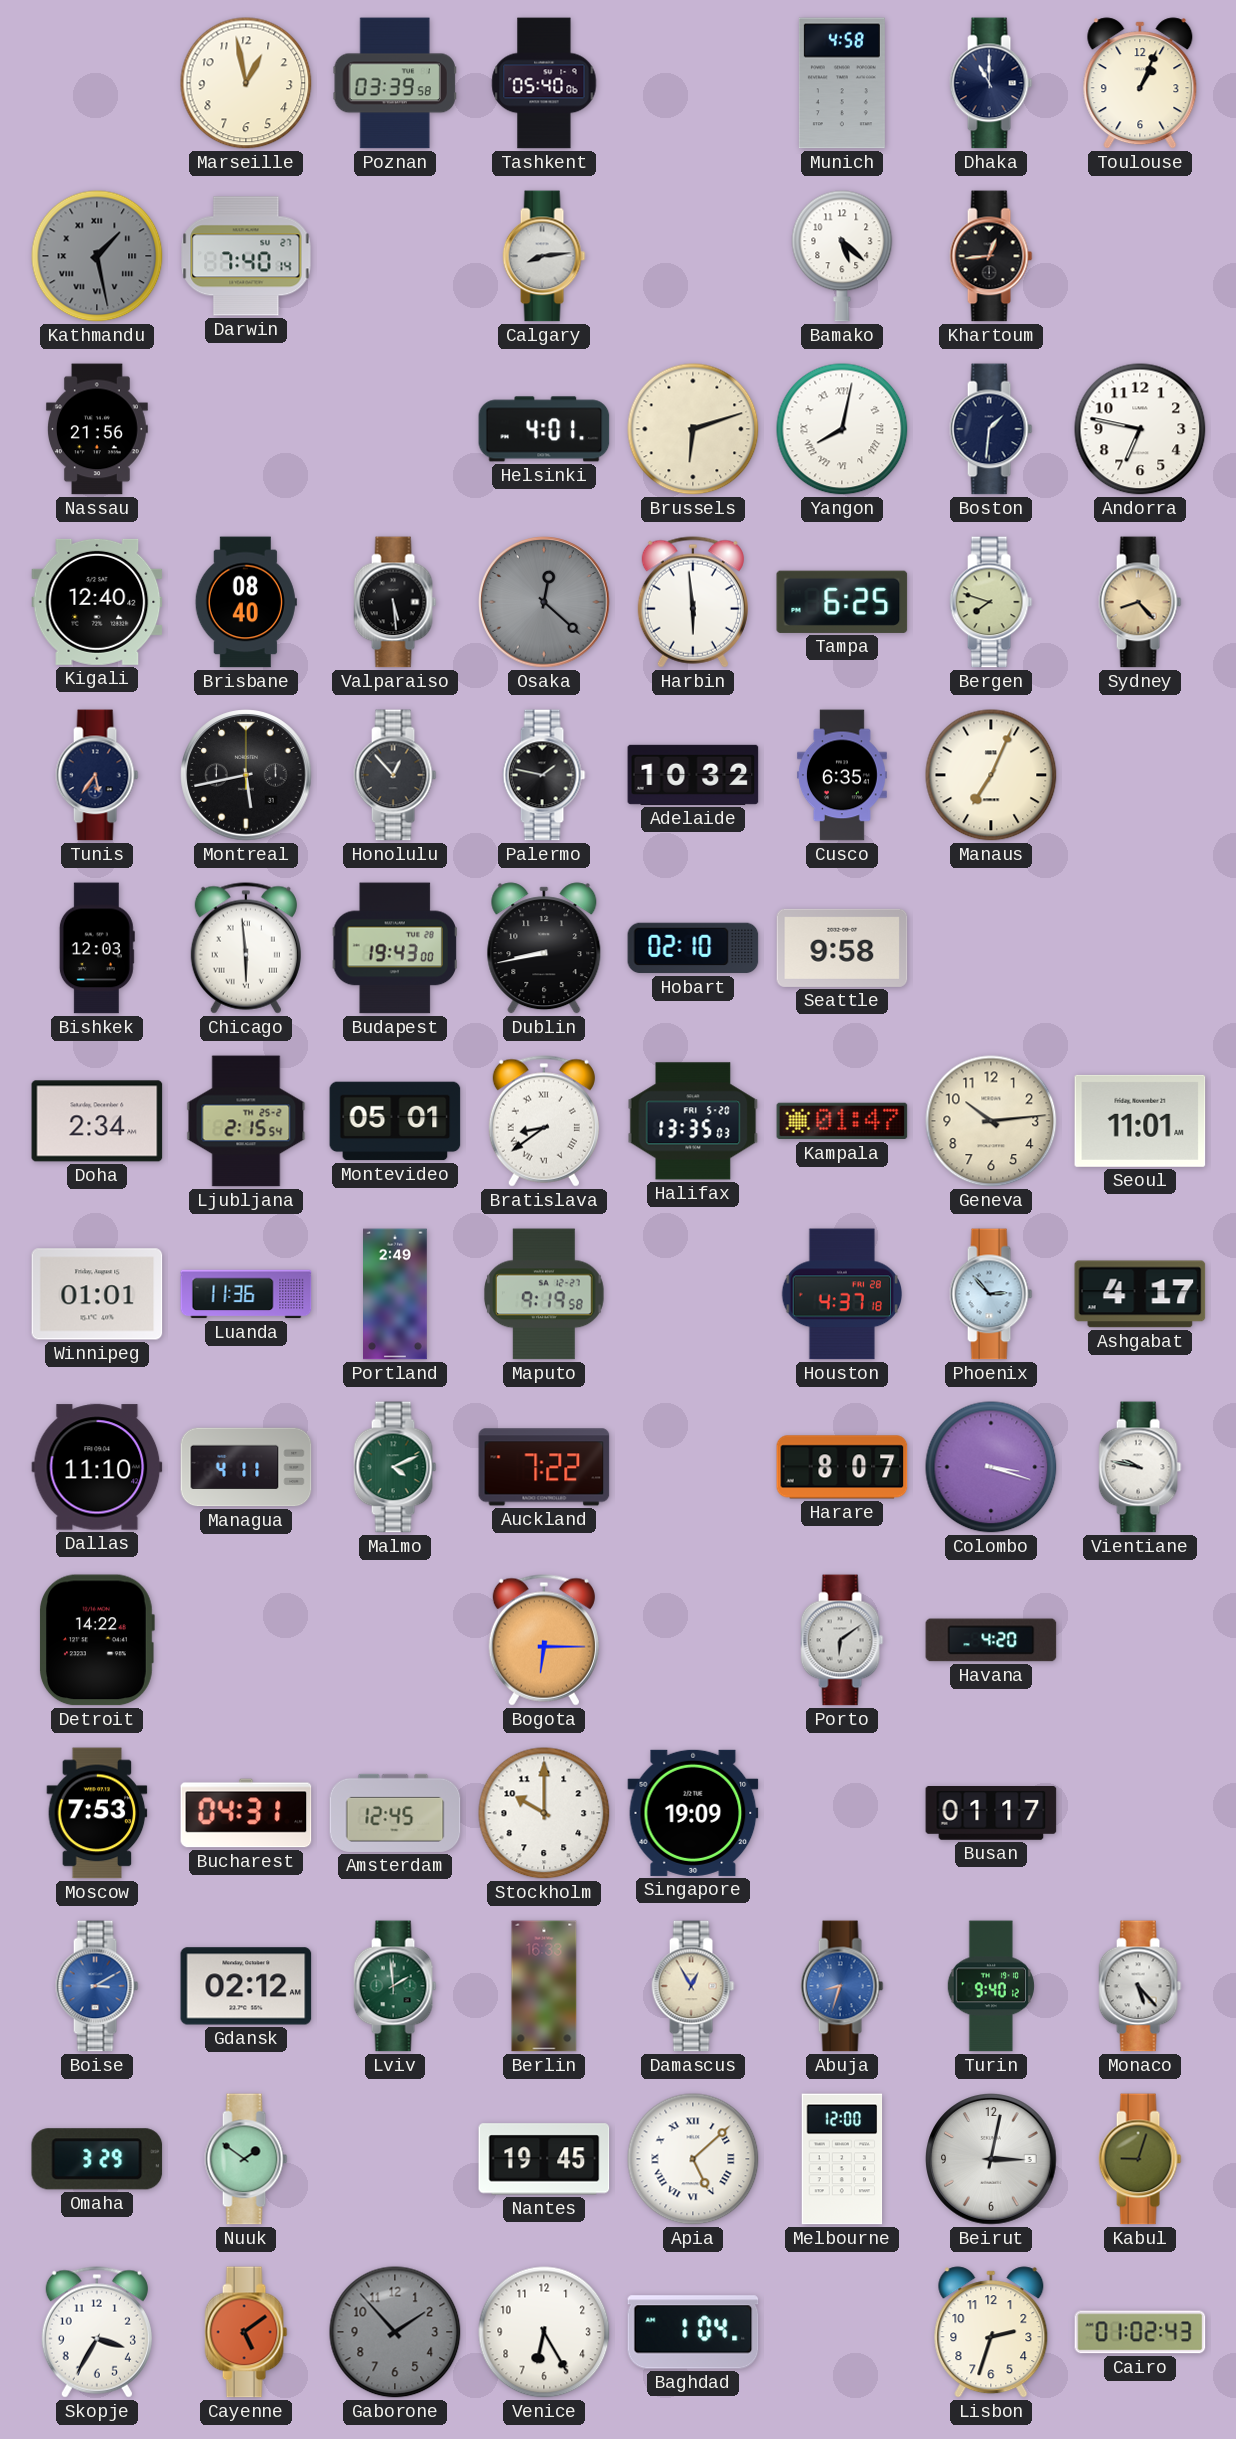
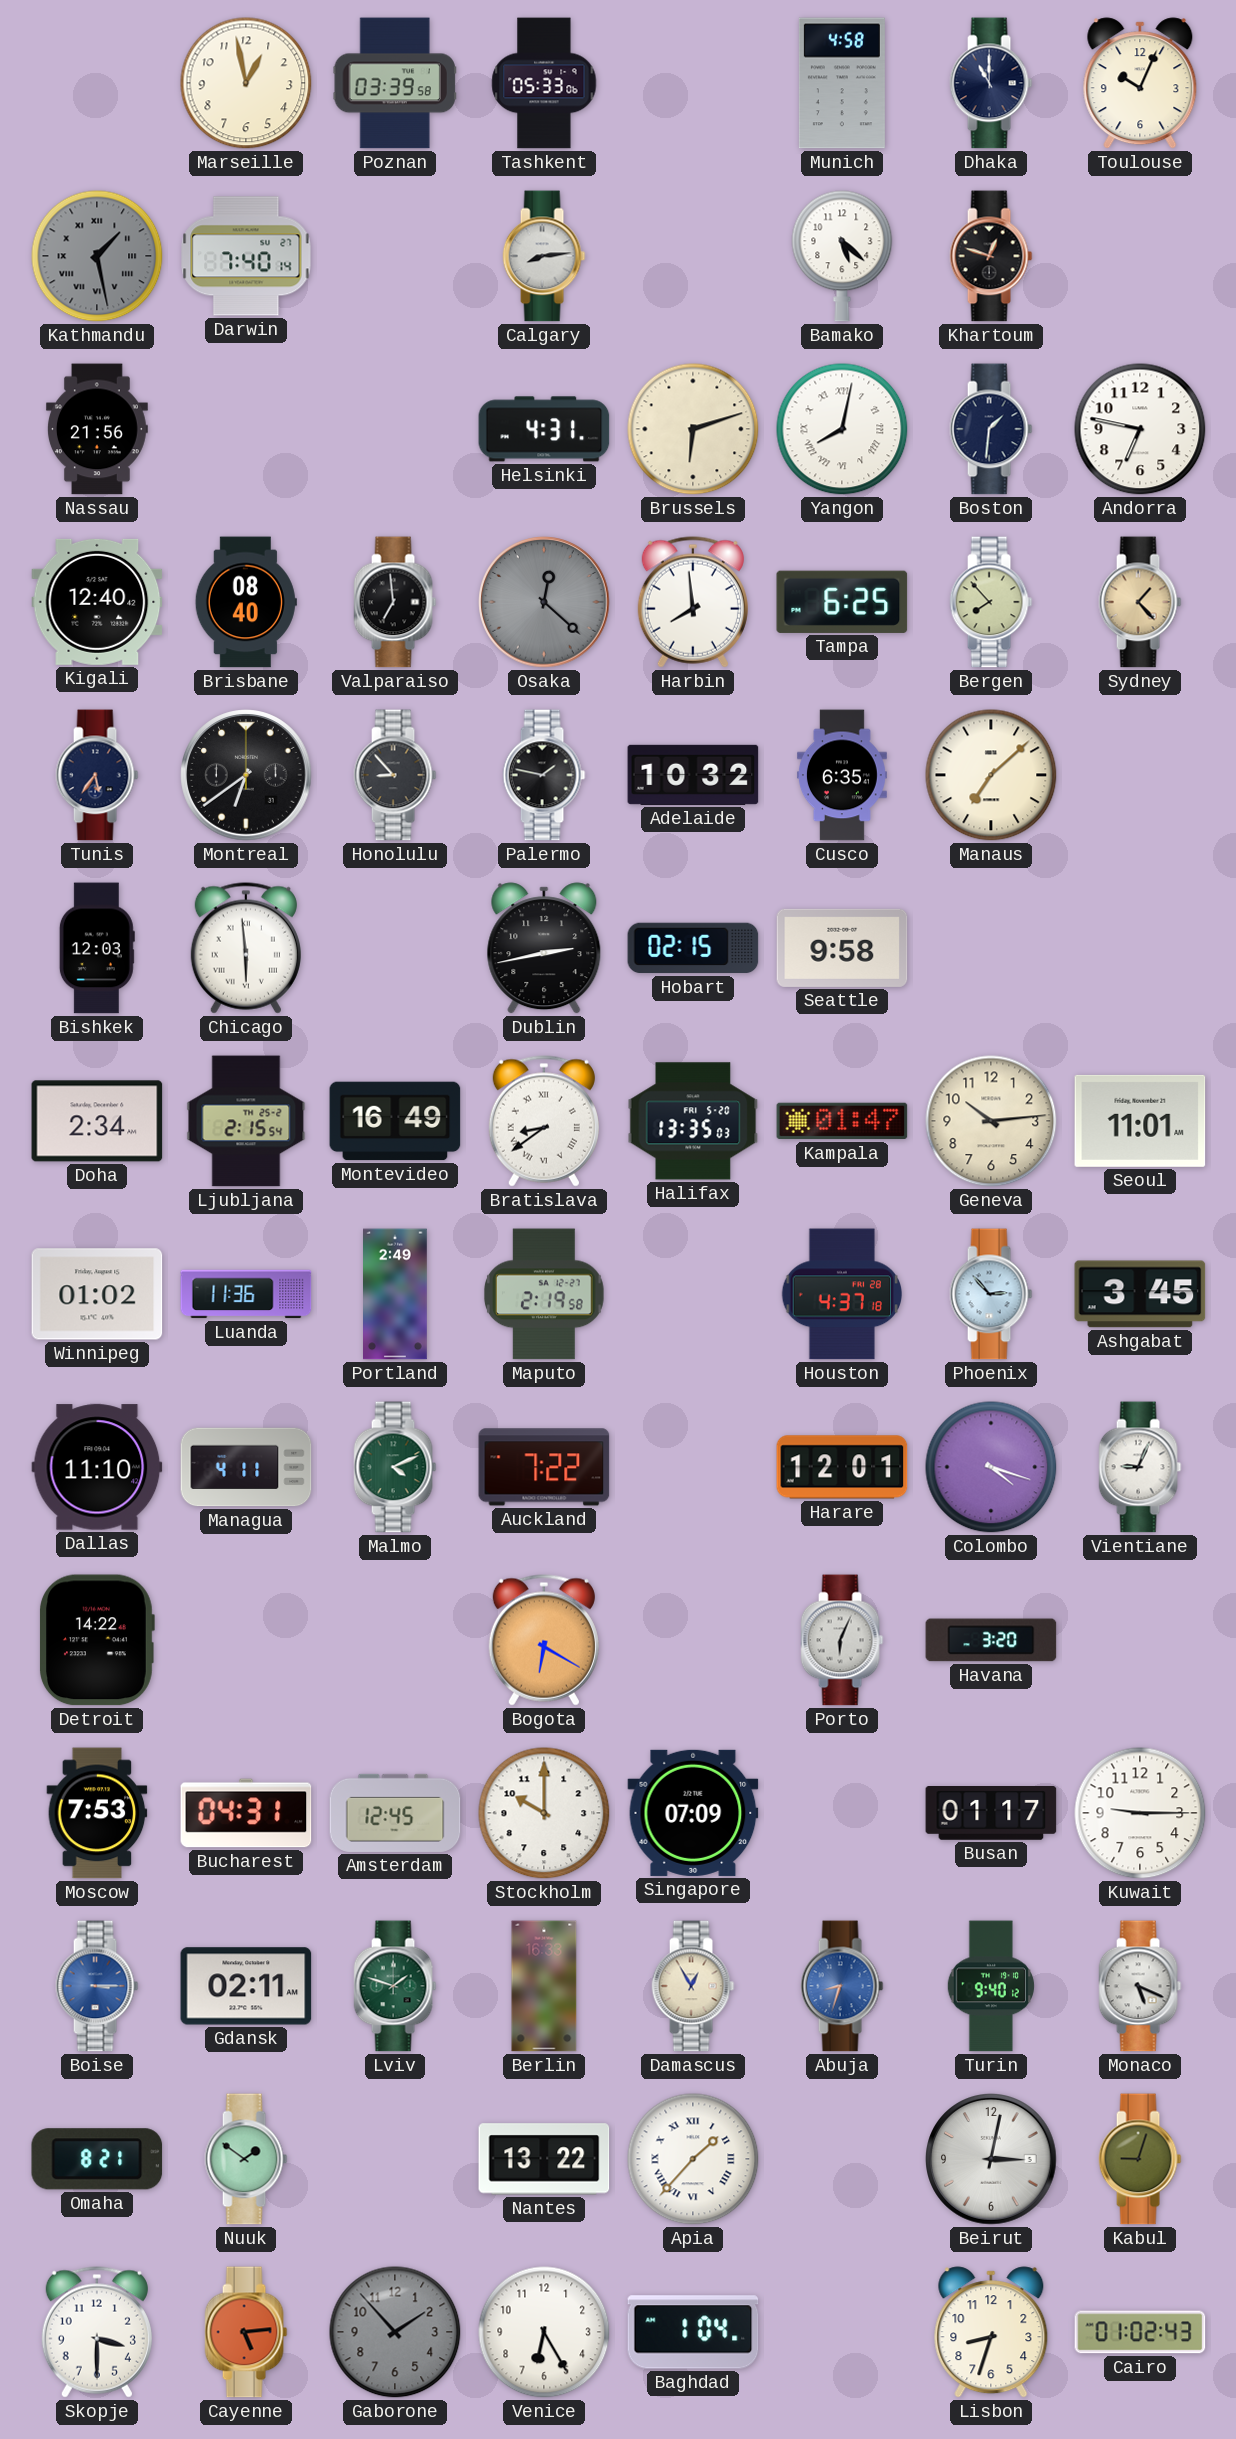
Tashkent: 05:40 -> 05:33 (544, 83)
Toulouse: 1:04 -> 10:04 (1140, 83)
Khartoum: 12:44 -> 12:48 (991, 256)
Helsinki: 4:01 -> 4:31 (544, 429)
Valparaiso: 5:29 -> 6:59 (395, 602)
Harbin: 5:59 -> 7:59 (693, 602)
Bergen: 7:48 -> 7:53 (991, 602)
Sydney: 8:23 -> 1:23 (1140, 602)
Montreal: 5:43 -> 6:39 (246, 775)
Honolulu: 12:53 -> 8:53 (395, 775)
Manaus: 7:04 -> 7:08 (991, 775)
Budapest: 19:43 -> none (395, 948)
Dublin: 8:43 -> 2:43 (544, 948)
Hobart: 02:10 -> 02:15 (693, 948)
Montevideo: 05:01 -> 16:49 (395, 1121)
Winnipeg: 01:01 -> 01:02 (97, 1294)
Maputo: 9:19 -> 2:19 (544, 1294)
Ashgabat: 4:17 -> 3:45 (1140, 1294)
Harare: 8:07 -> 12:01 (842, 1467)
Colombo: 3:18 -> 4:18 (991, 1467)
Vientiane: 9:47 -> 9:04 (1140, 1467)
Bogota: 6:15 -> 6:20 (544, 1640)
Porto: 6:09 -> 6:04 (842, 1640)
Havana: 4:20 -> 3:20 (991, 1640)
Singapore: 19:09 -> 07:09 (693, 1813)
Kuwait: none -> 9:15 (1140, 1813)
Boise: 3:10 -> 3:15 (97, 1986)
Gdansk: 02:12 -> 02:11 (246, 1986)
Lviv: 1:59 -> 1:48 (395, 1986)
Monaco: 5:23 -> 5:19 (1140, 1986)
Omaha: 3:29 -> 8:21 (97, 2159)
Nantes: 19:45 -> 13:22 (544, 2159)
Apia: 5:08 -> 1:37 (693, 2159)
Melbourne: 12:00 -> none (842, 2159)
Skopje: 3:35 -> 3:30 (97, 2332)
Cayenne: 5:09 -> 5:14 (246, 2332)
Lisbon: 2:33 -> 8:33 (991, 2332)
